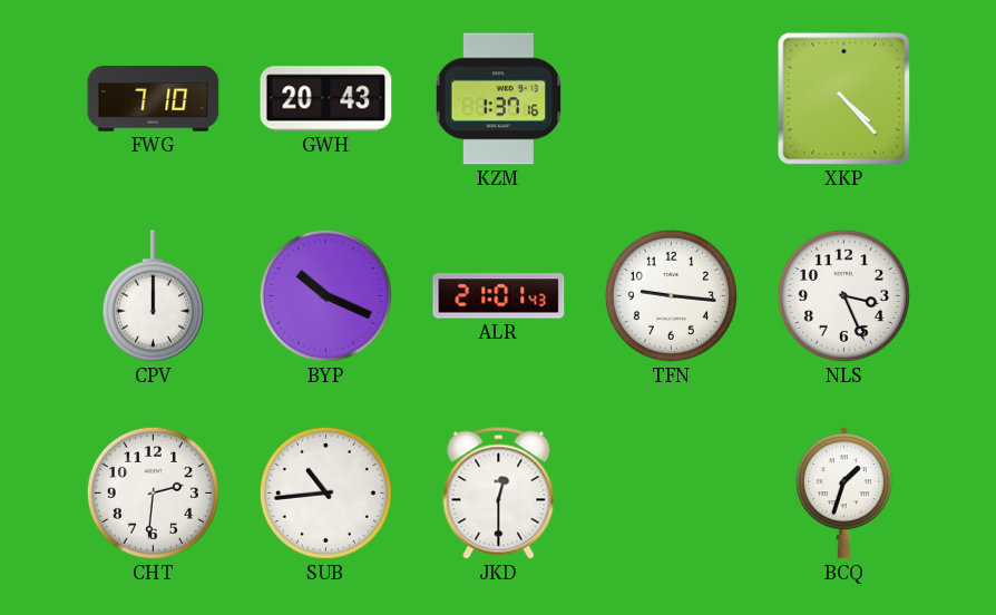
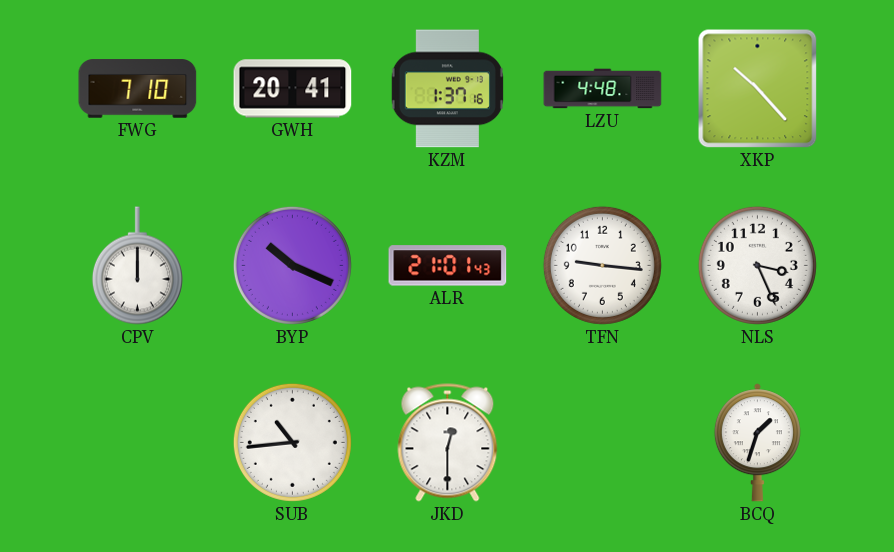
GWH: 20:43 -> 20:41 (293, 89)
LZU: none -> 4:48 (603, 89)
XKP: 4:23 -> 10:23 (758, 89)
CHT: 2:31 -> none (153, 492)
